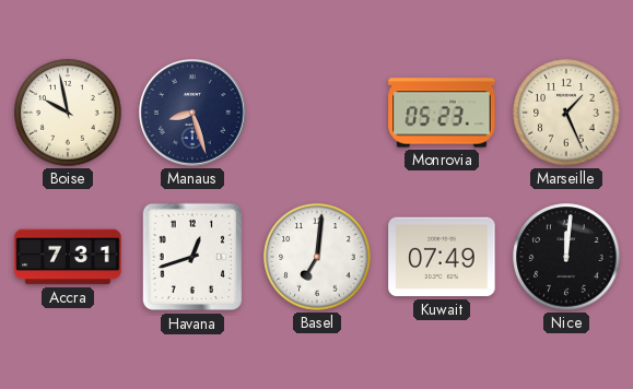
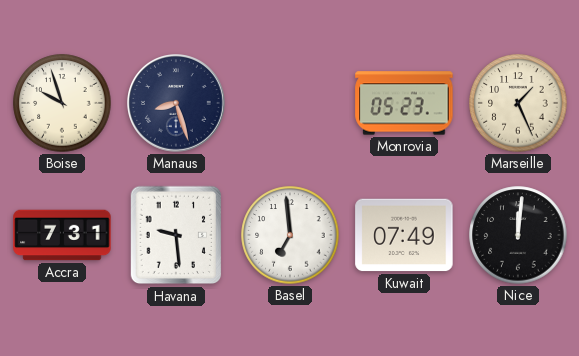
Boise: 9:58 -> 9:57 (62, 103)
Havana: 12:42 -> 9:29 (176, 235)
Basel: 7:01 -> 6:59 (290, 235)
